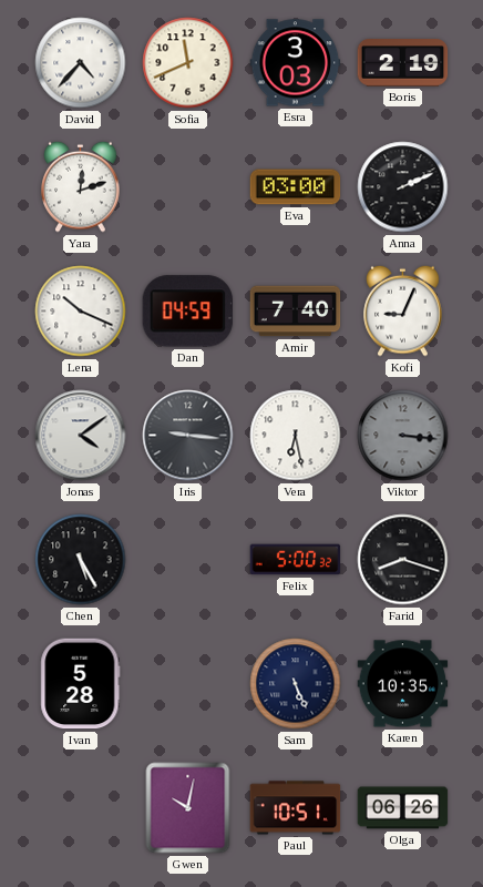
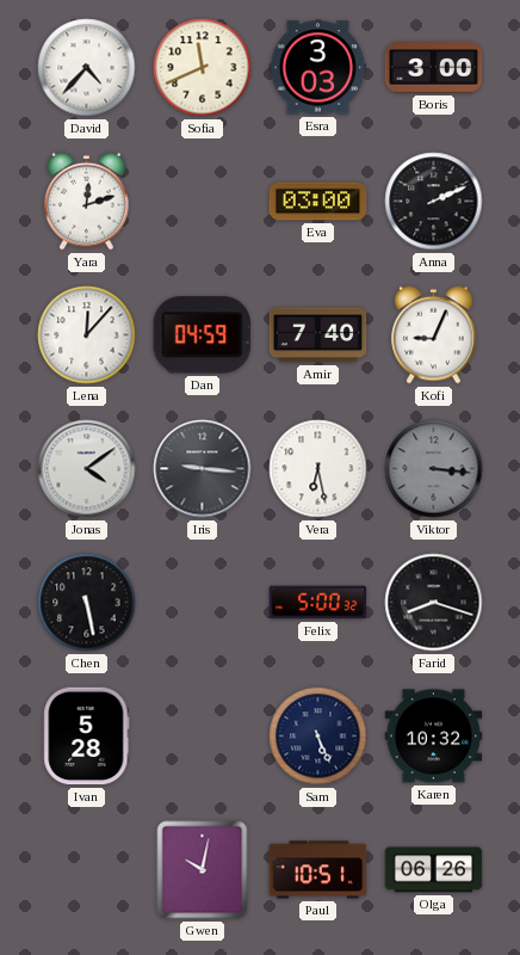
Boris: 2:19 -> 3:00 (434, 68)
Lena: 10:19 -> 12:07 (87, 335)
Chen: 5:25 -> 5:28 (87, 603)
Karen: 10:35 -> 10:32 (434, 737)
